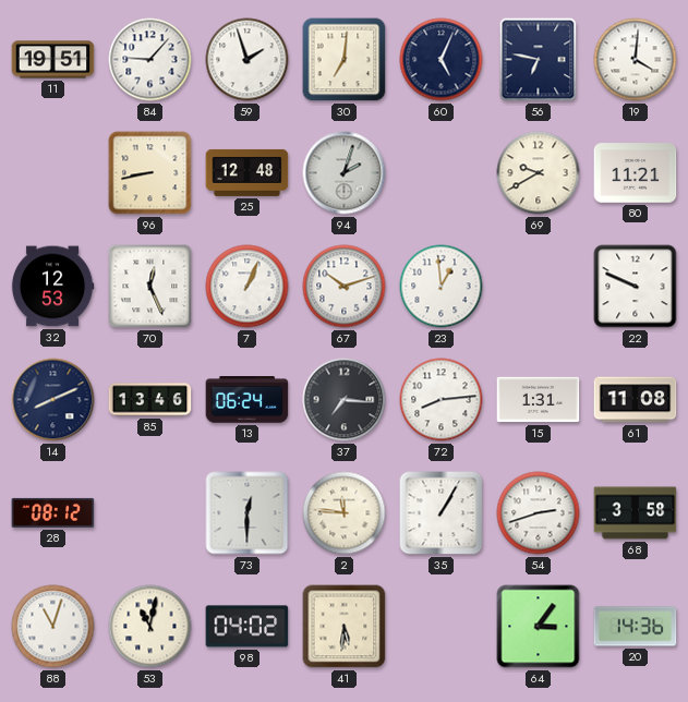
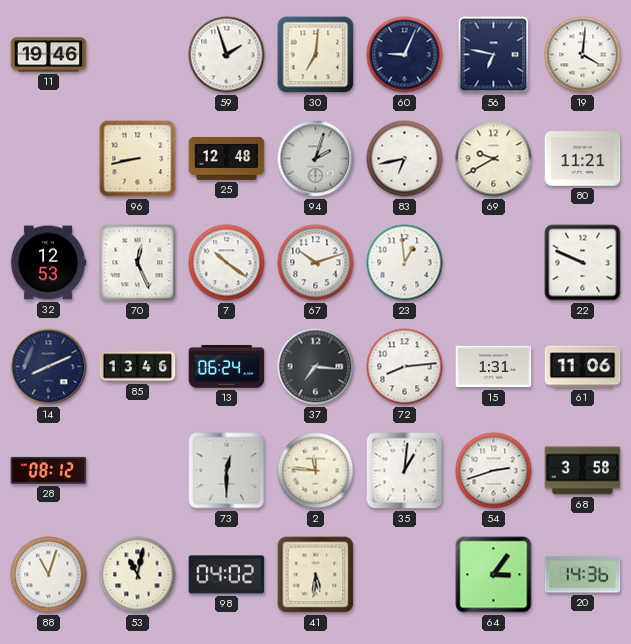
11: 19:51 -> 19:46 (49, 55)
84: 9:07 -> none (150, 60)
60: 5:04 -> 9:04 (405, 55)
83: none -> 6:43 (405, 159)
7: 1:04 -> 10:21 (227, 263)
61: 11:08 -> 11:06 (583, 367)
35: 1:05 -> 1:01 (405, 471)
